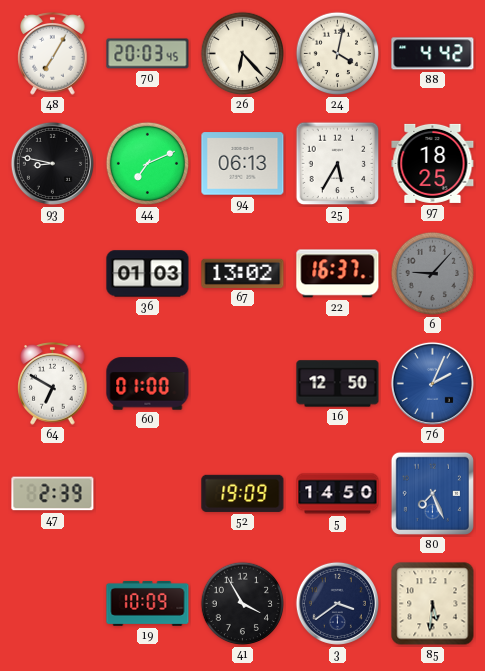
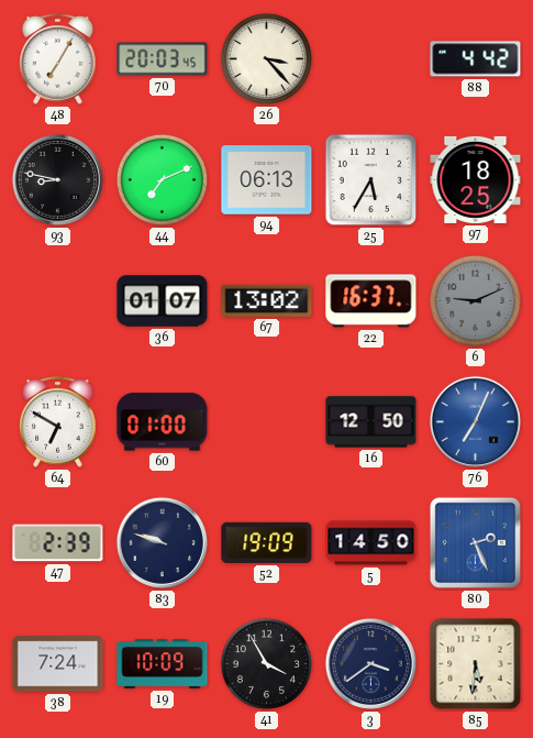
26: 6:23 -> 3:23 (267, 59)
24: 4:02 -> none (338, 54)
36: 01:03 -> 01:07 (163, 301)
6: 9:07 -> 9:11 (476, 301)
76: 2:04 -> 7:04 (475, 421)
83: none -> 9:48 (162, 542)
80: 7:26 -> 2:26 (475, 542)
38: none -> 7:24 (58, 664)
